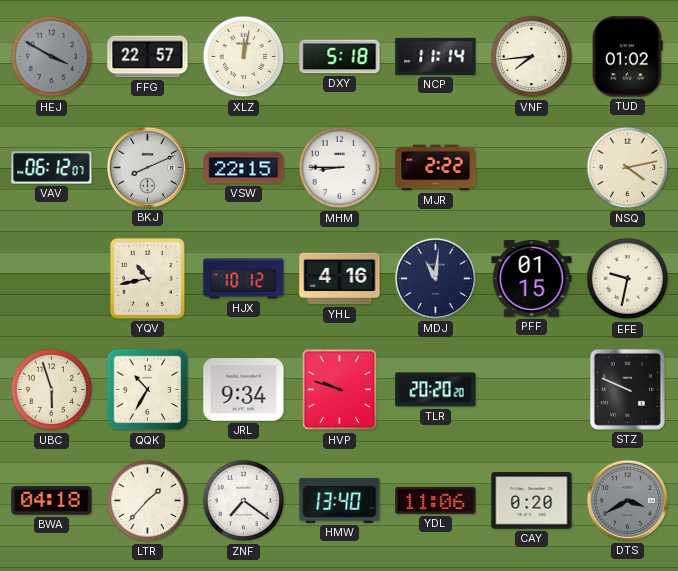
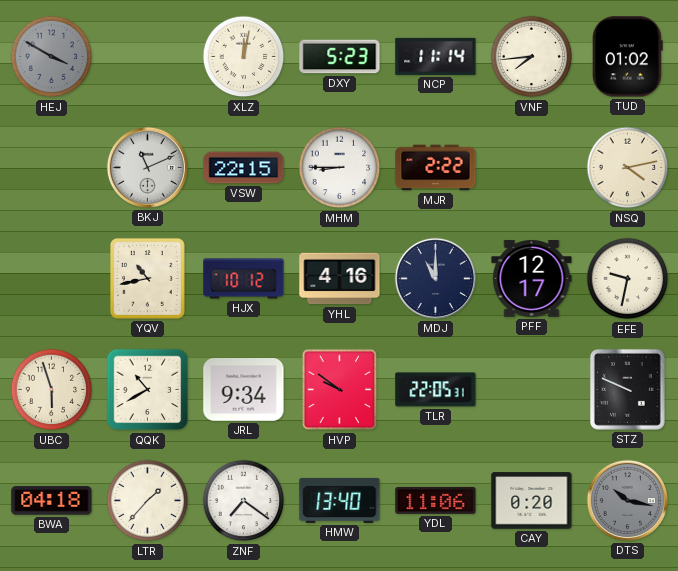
FFG: 22:57 -> none (148, 57)
DXY: 5:18 -> 5:23 (340, 57)
VAV: 06:12 -> none (52, 168)
BKJ: 8:11 -> 11:11 (147, 167)
MDJ: 11:01 -> 11:00 (435, 278)
PFF: 01:15 -> 12:17 (532, 278)
QQK: 10:35 -> 10:40 (148, 390)
HVP: 9:48 -> 9:51 (340, 390)
TLR: 20:20 -> 22:05 (436, 390)
DTS: 3:40 -> 10:17 (627, 500)
